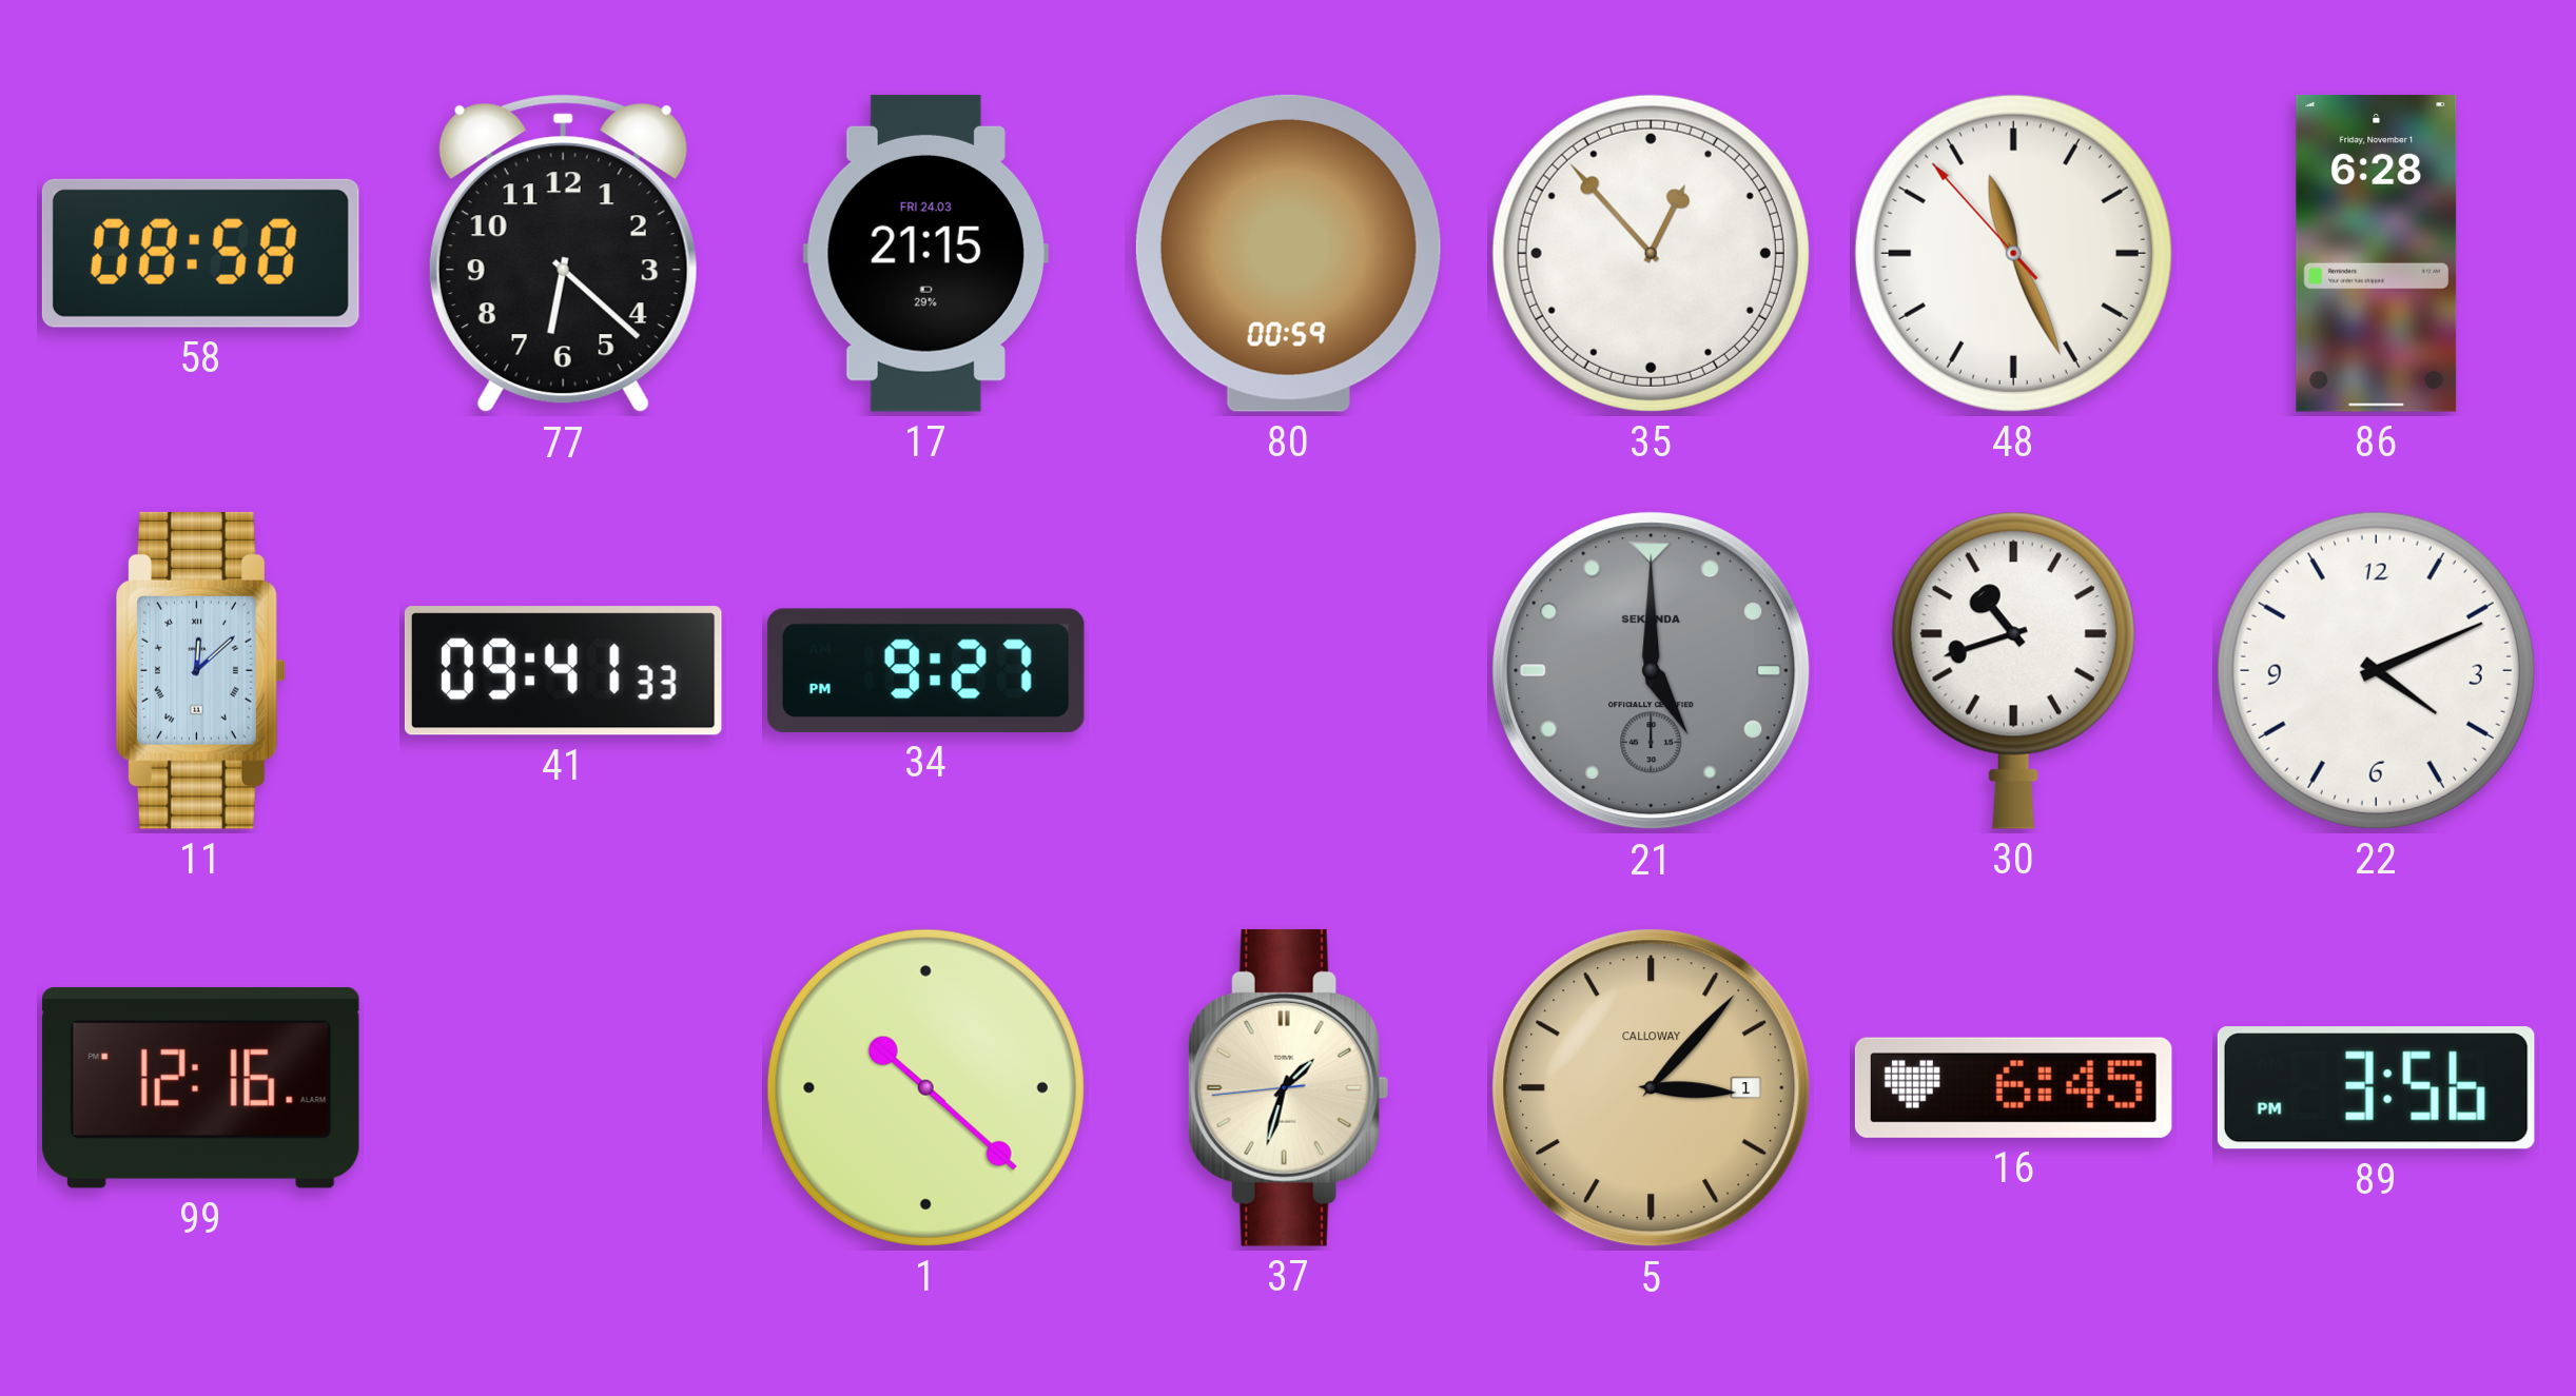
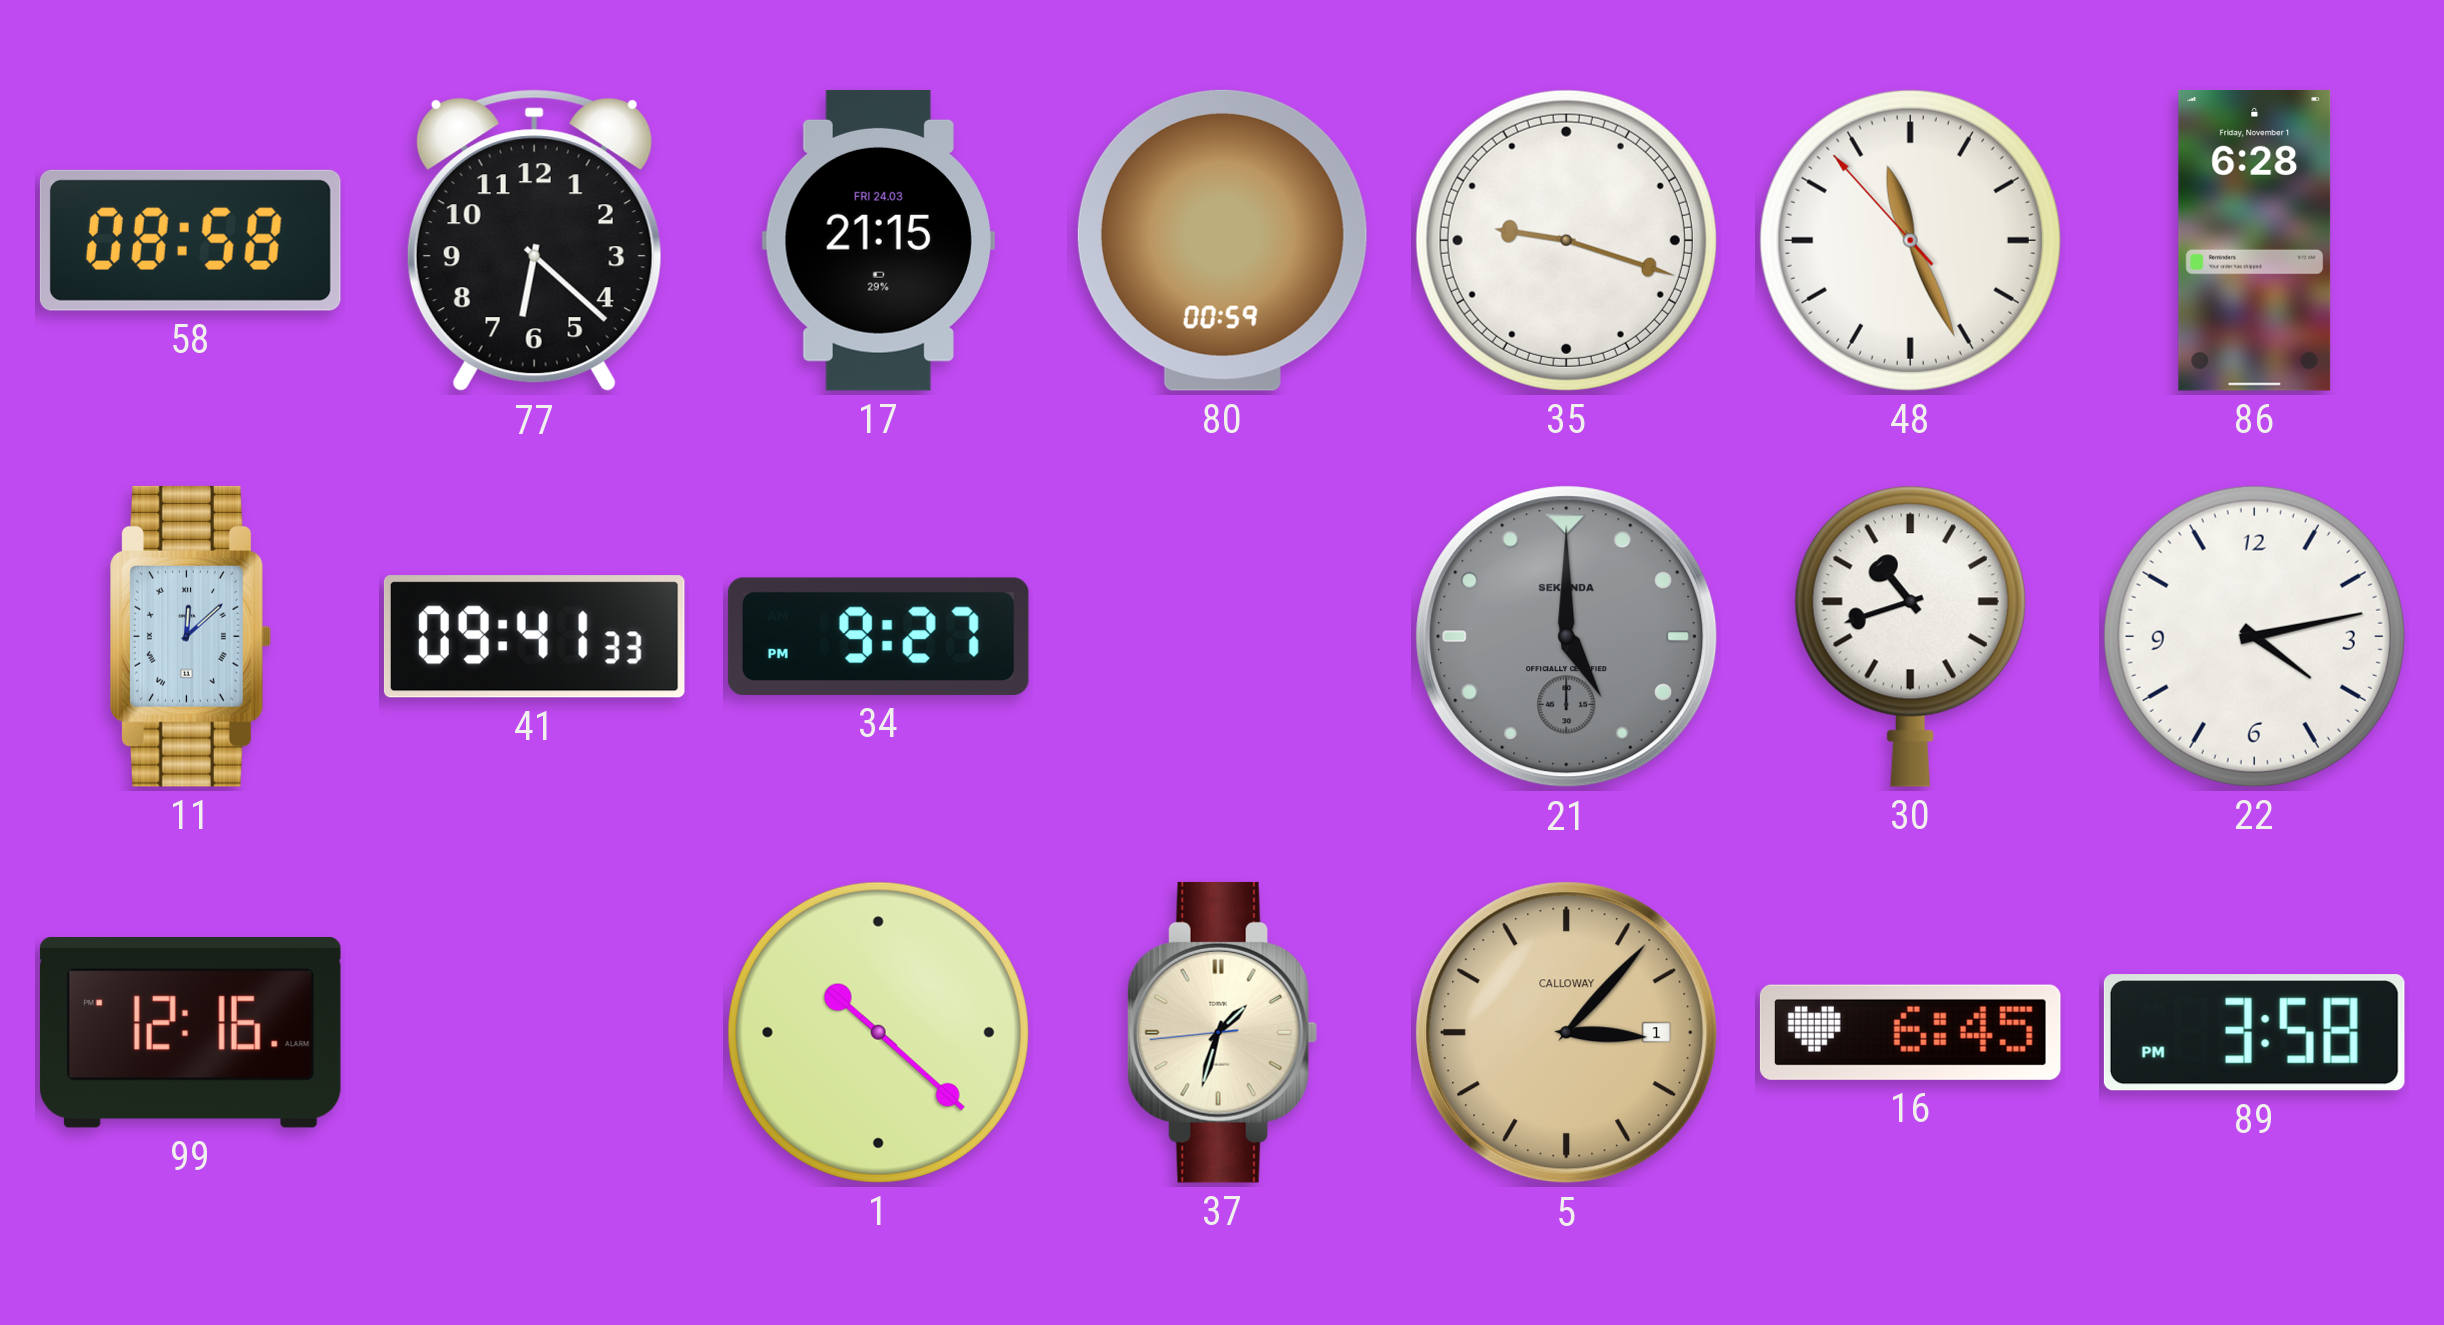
35: 12:53 -> 9:18 (1566, 240)
22: 4:11 -> 4:13 (2254, 636)
89: 3:56 -> 3:58 (2254, 1033)
